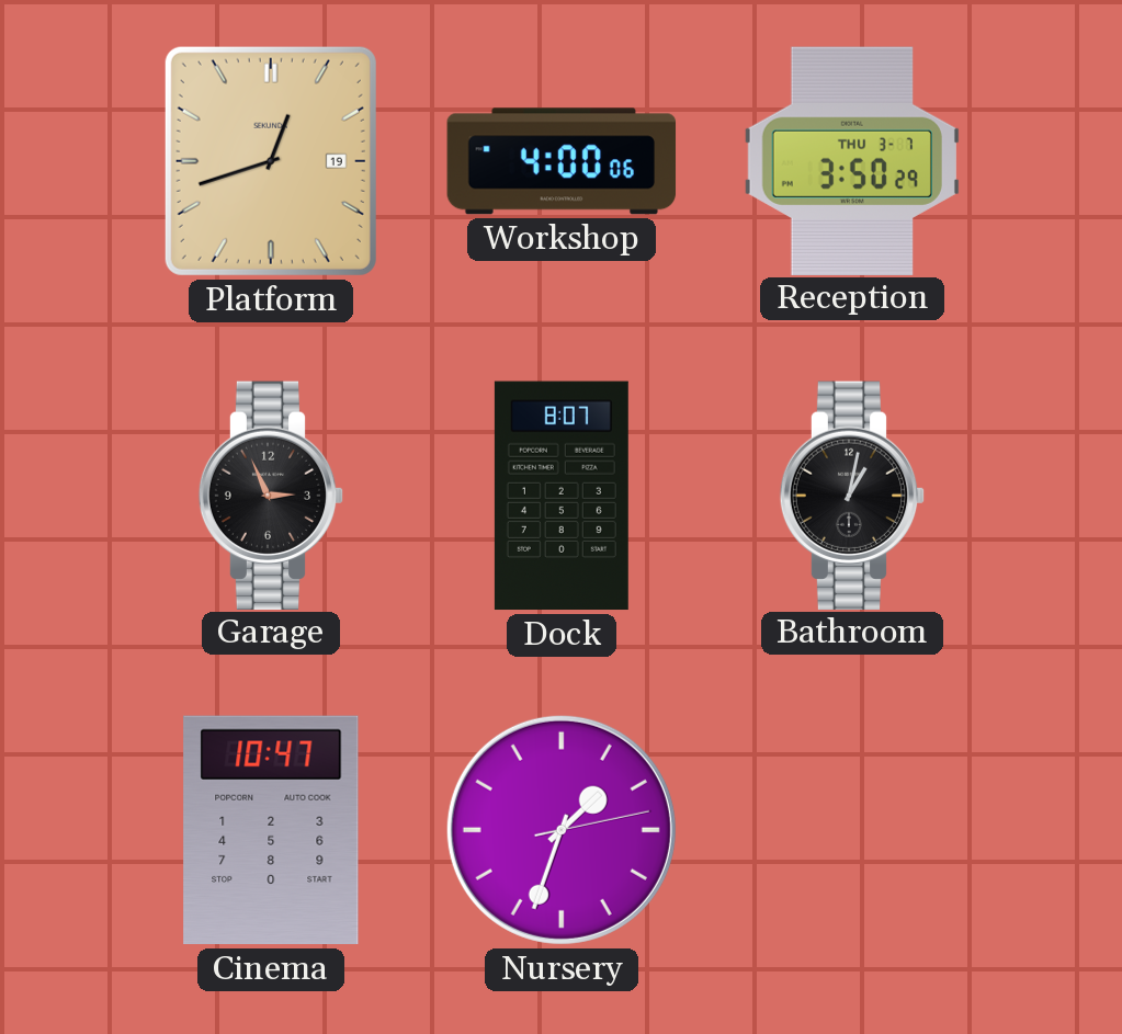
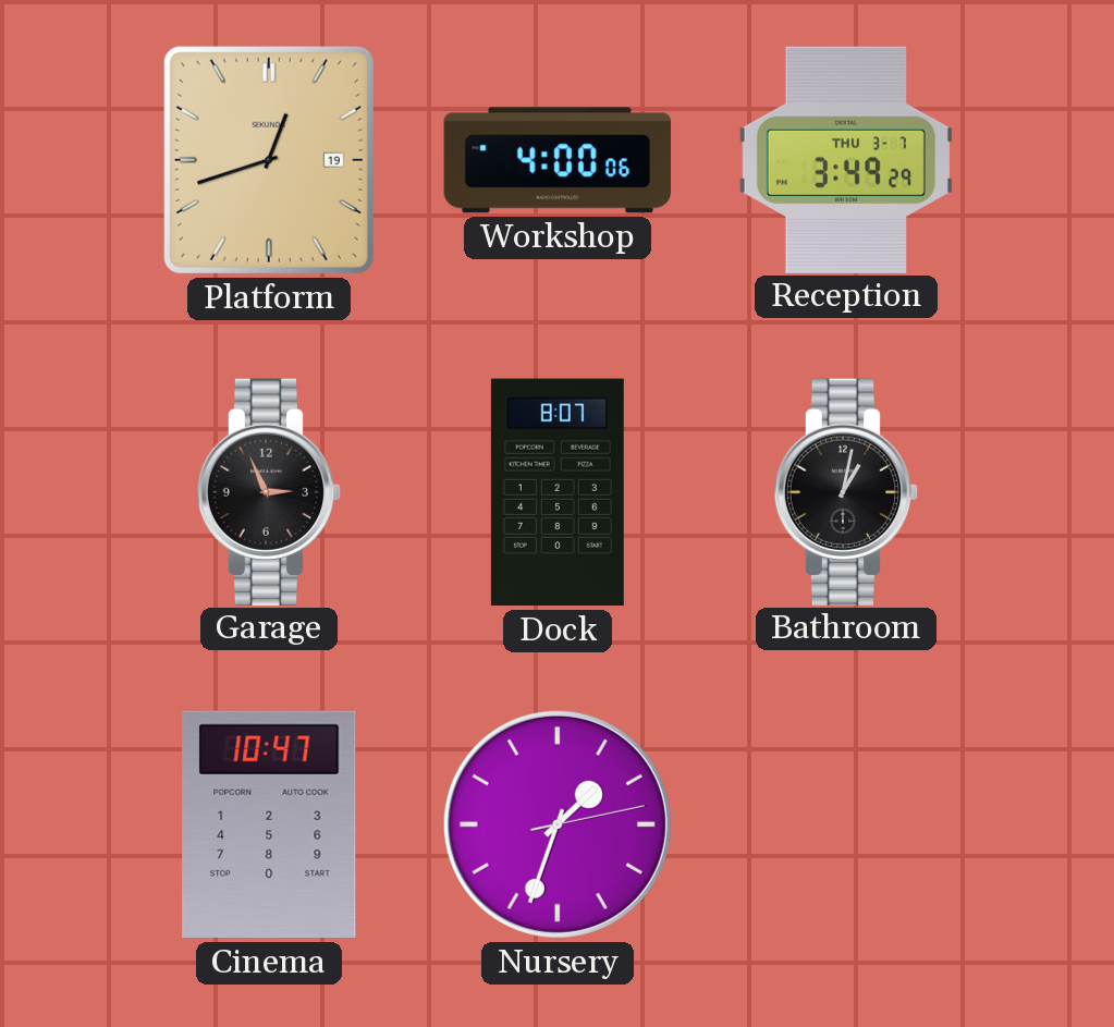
Reception: 3:50 -> 3:49 (846, 159)
